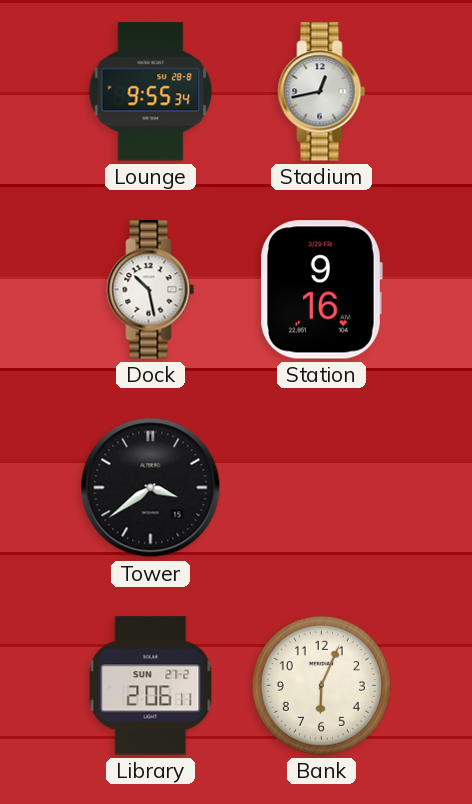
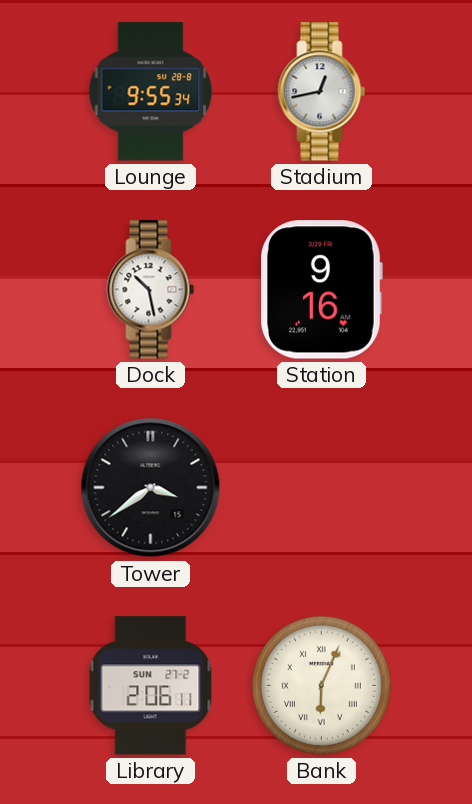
Bank numerals: Arabic -> Roman (321, 685)
